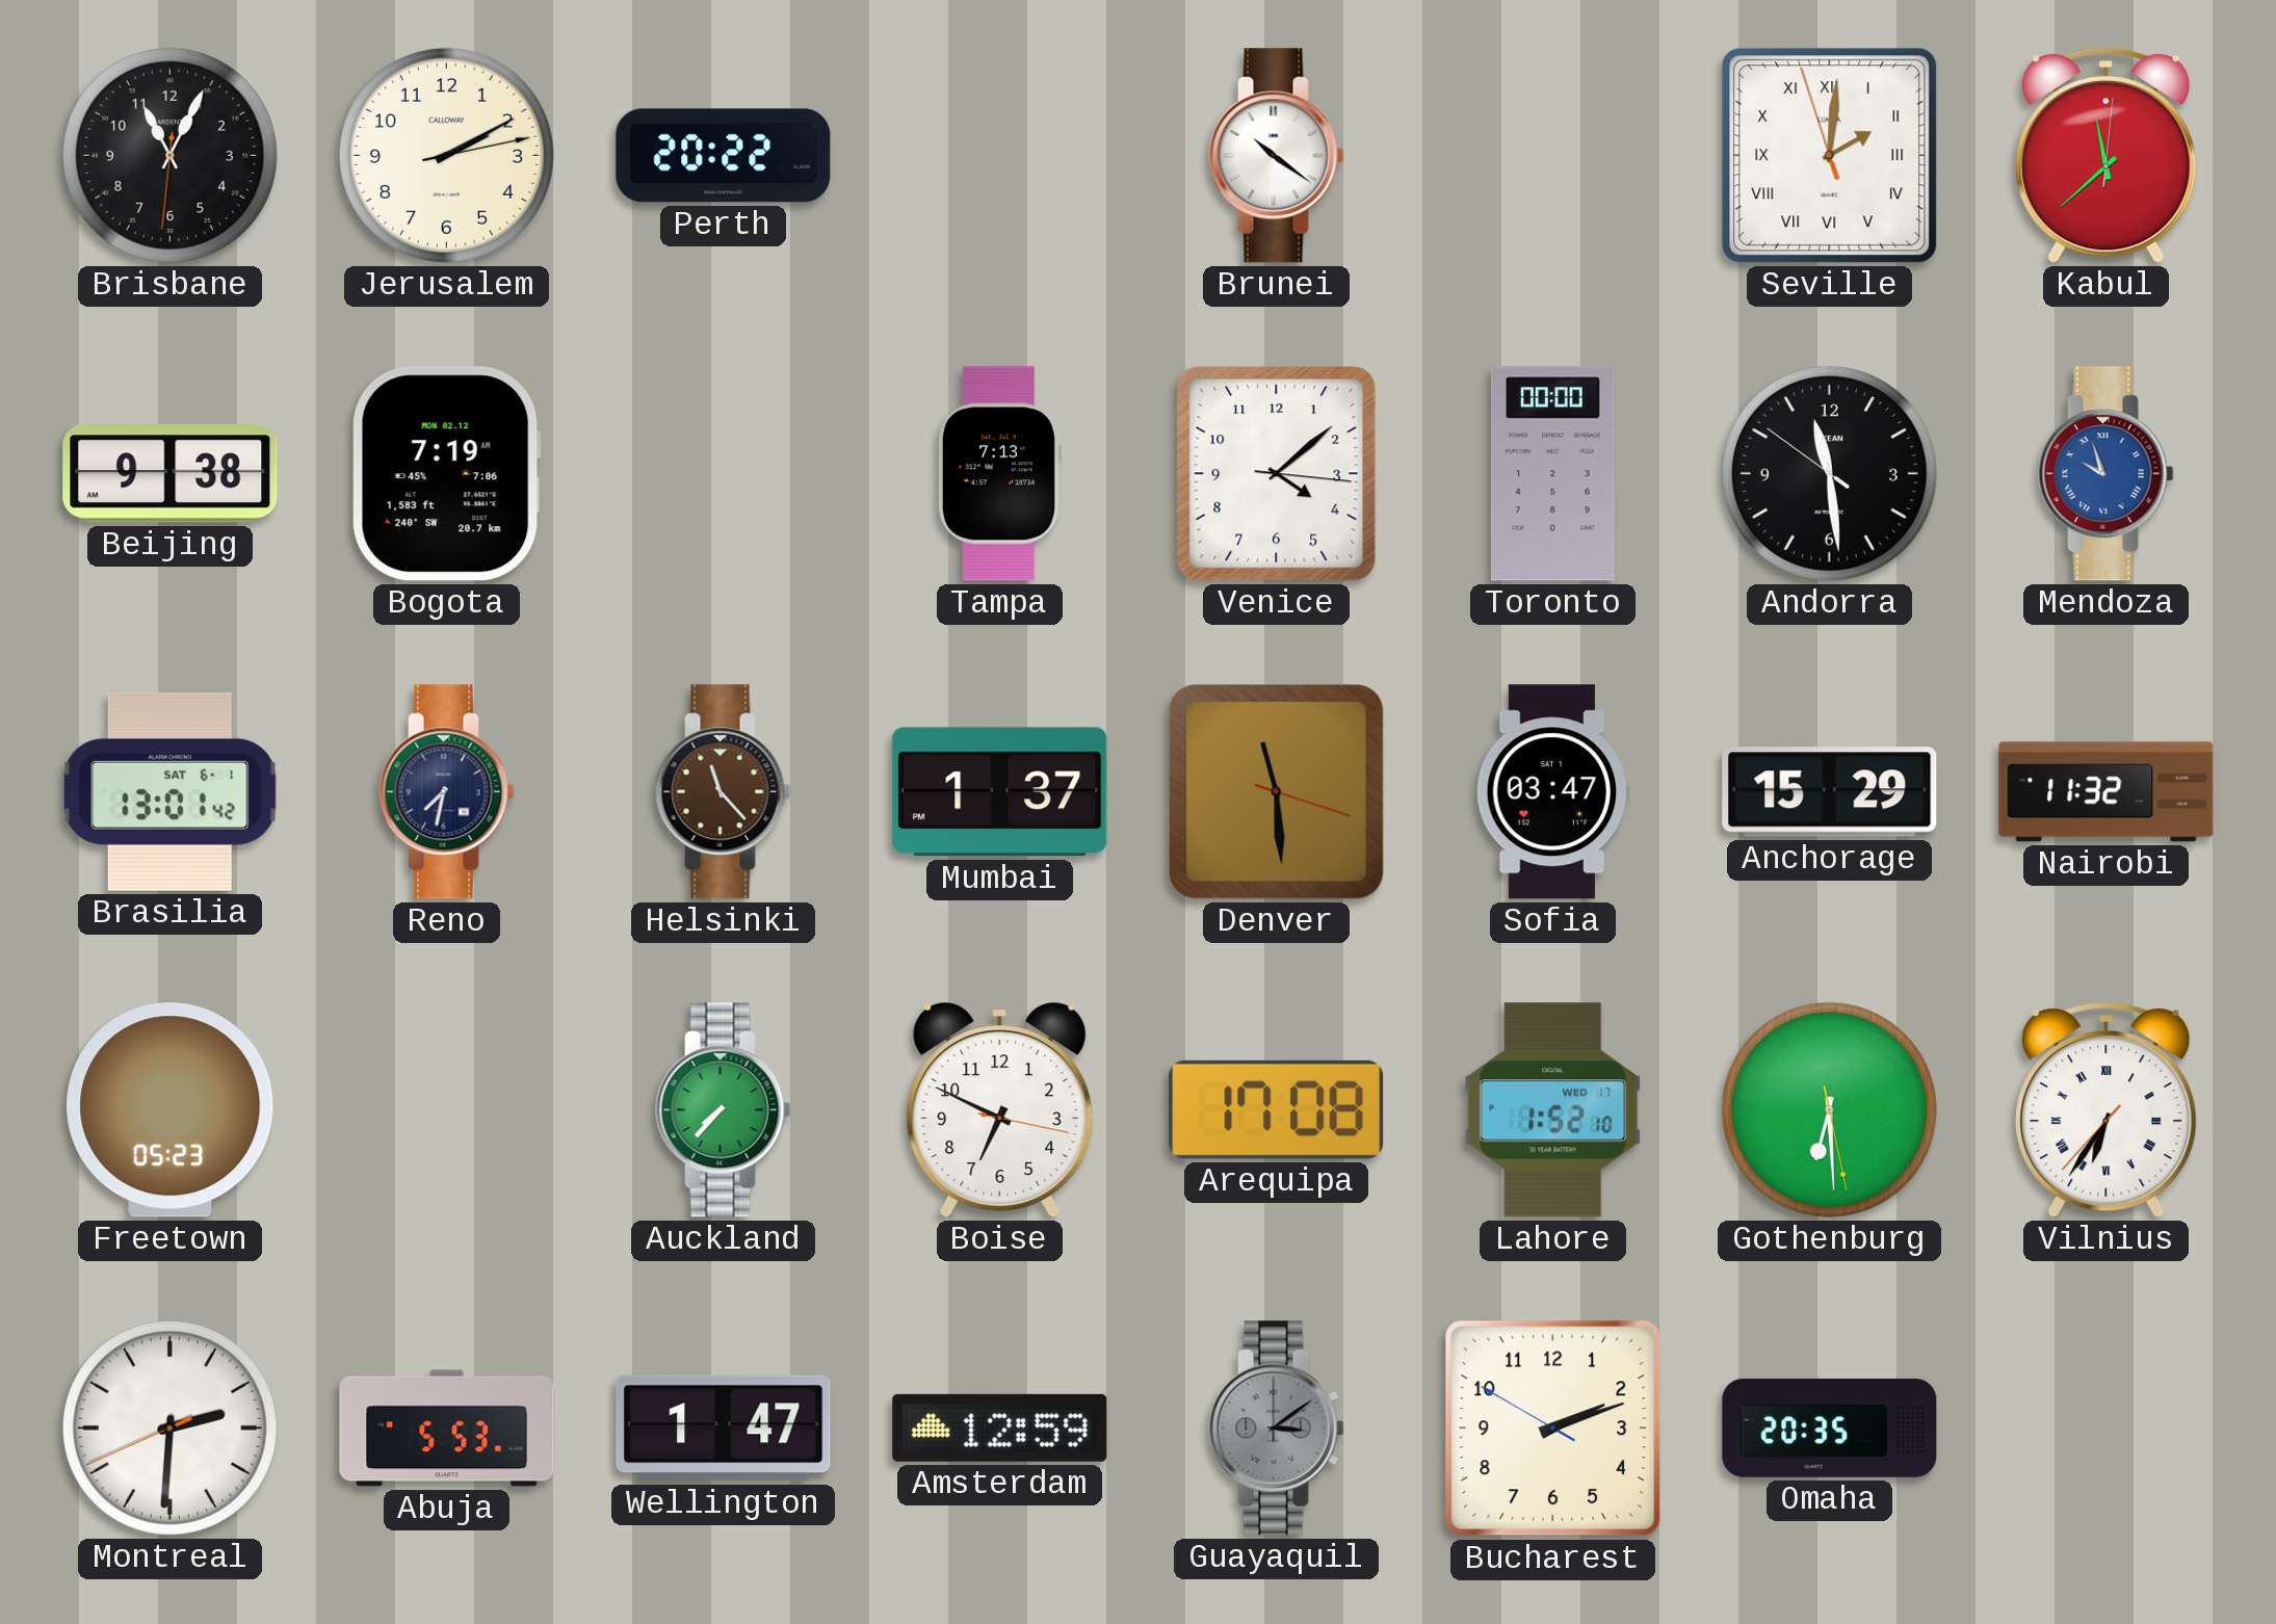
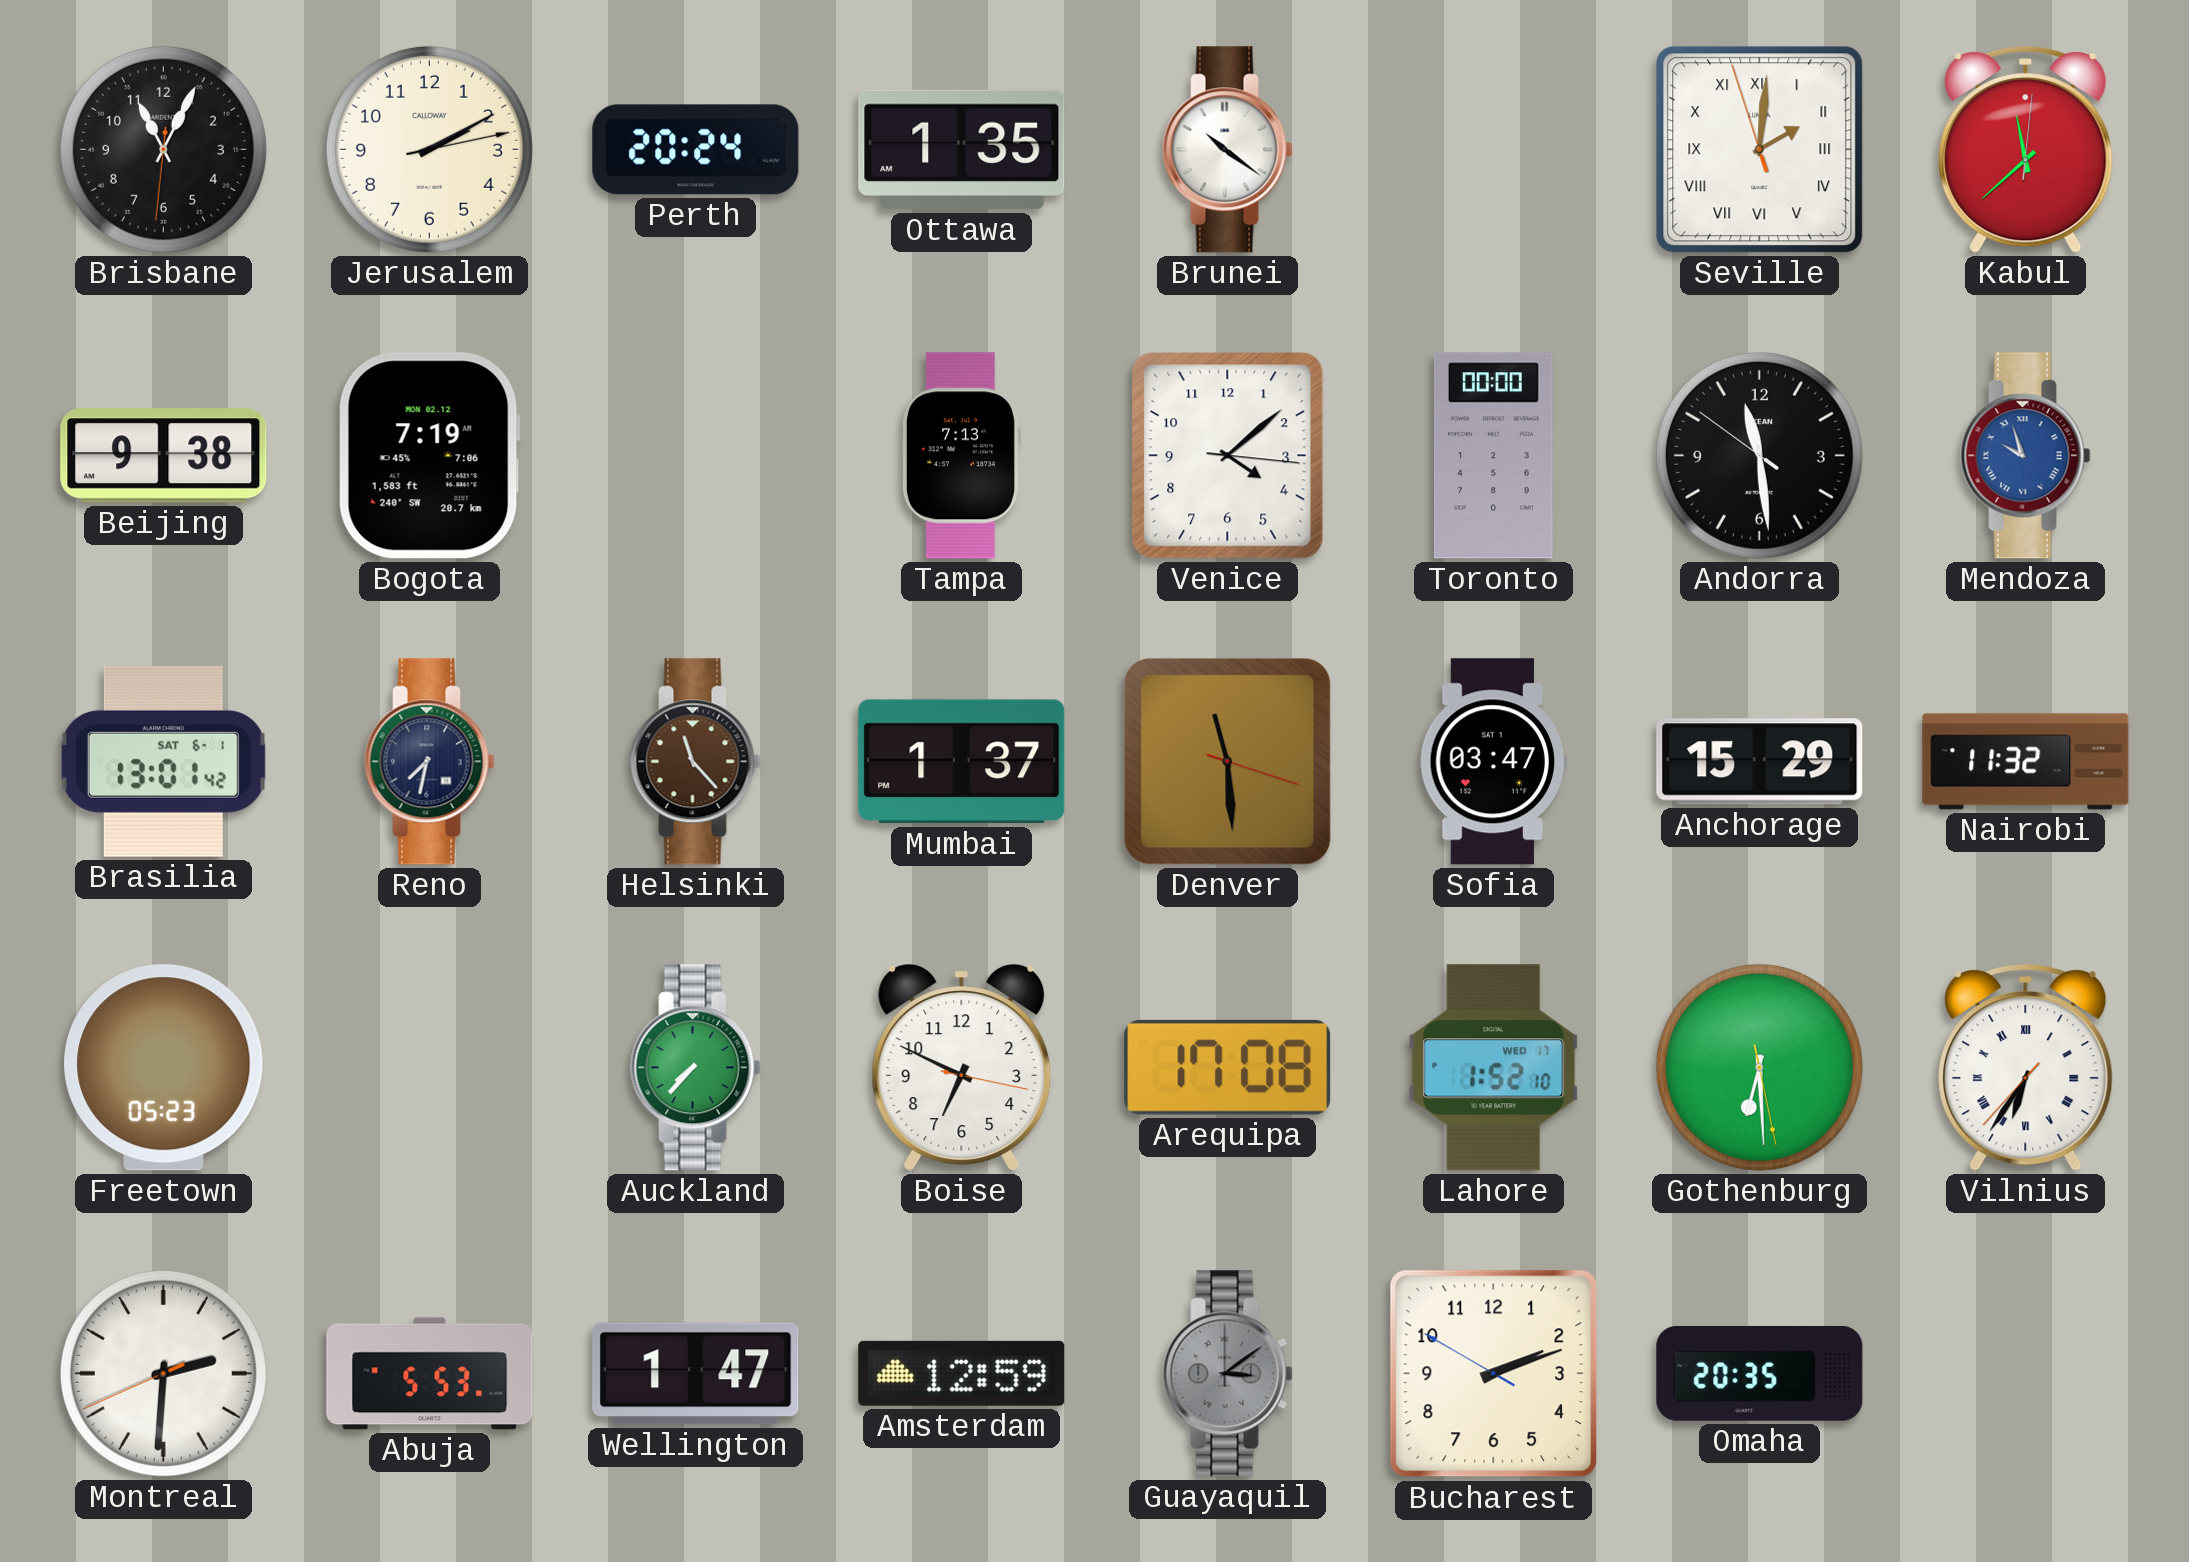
Perth: 20:22 -> 20:24 (696, 150)
Ottawa: none -> 1:35 (962, 150)
